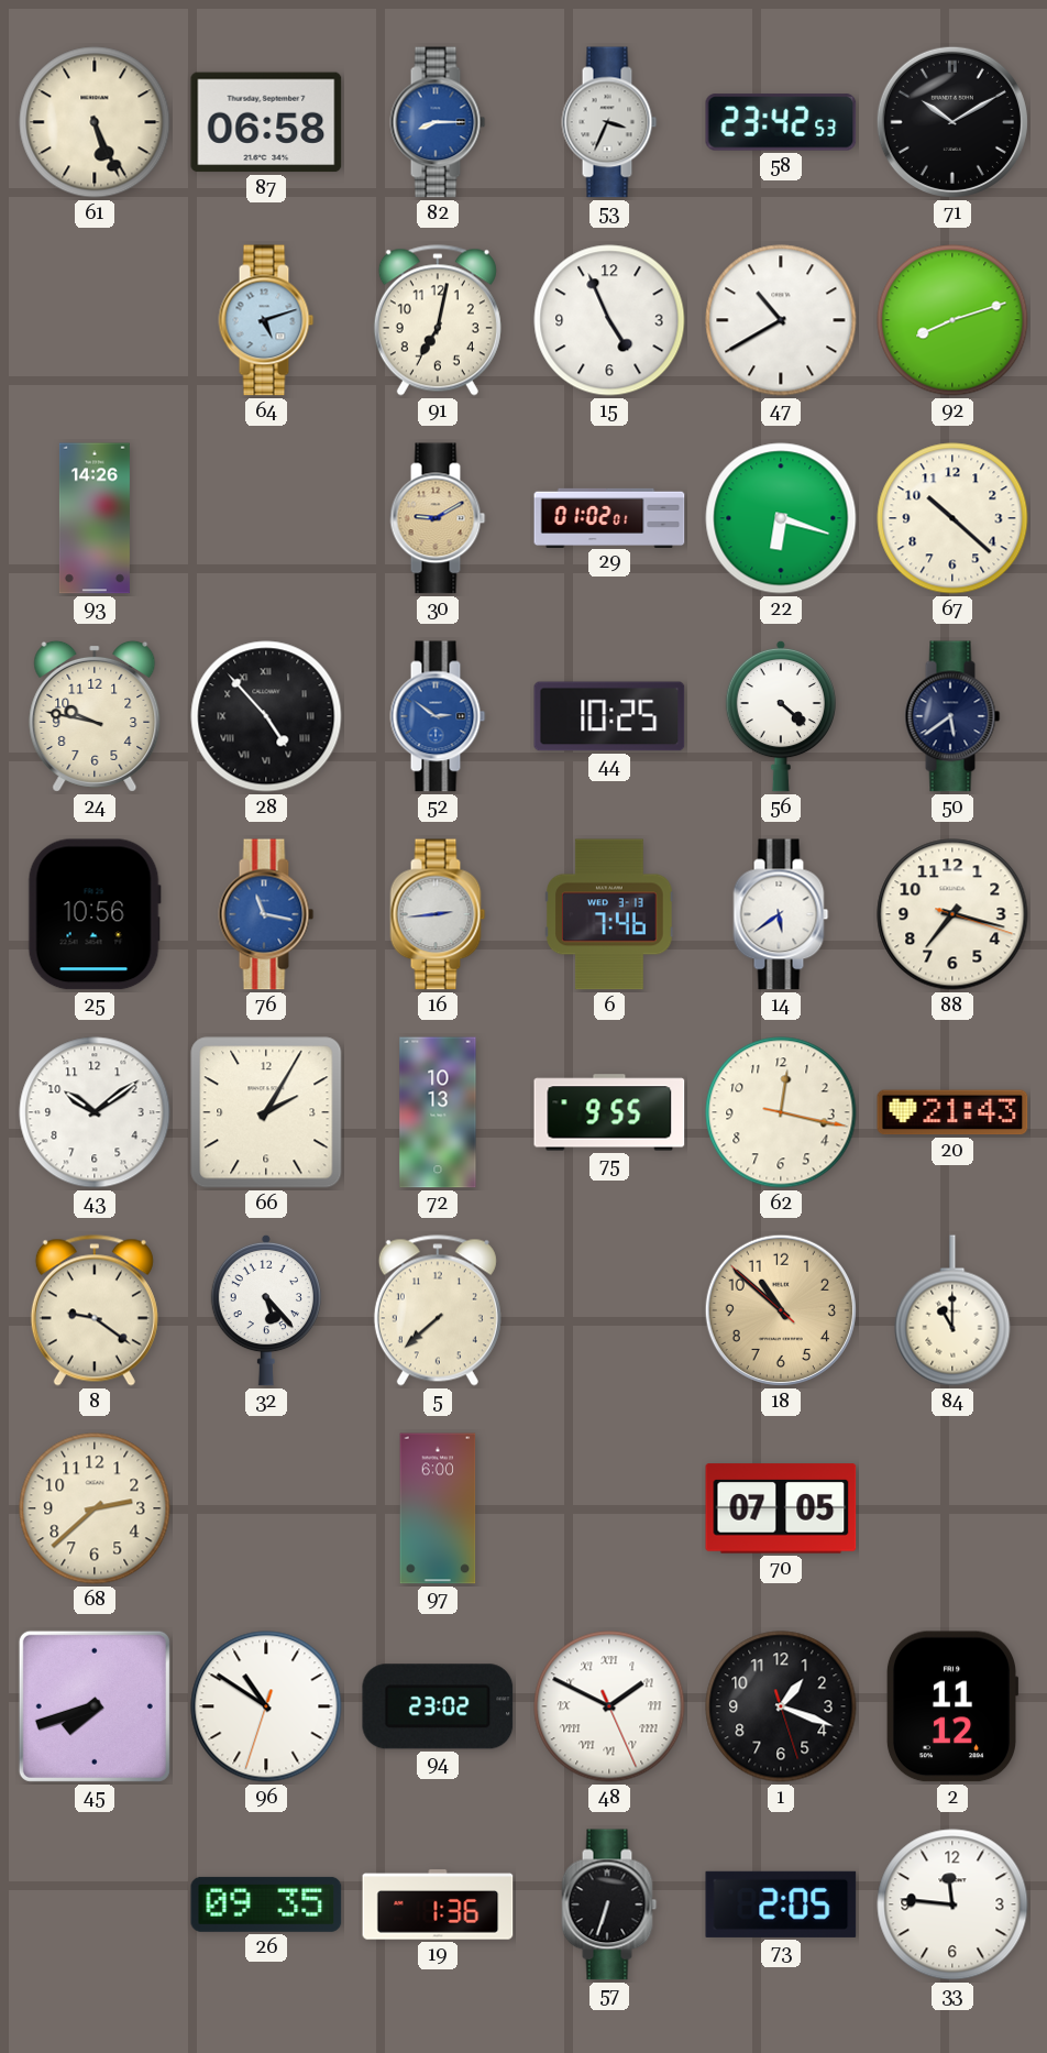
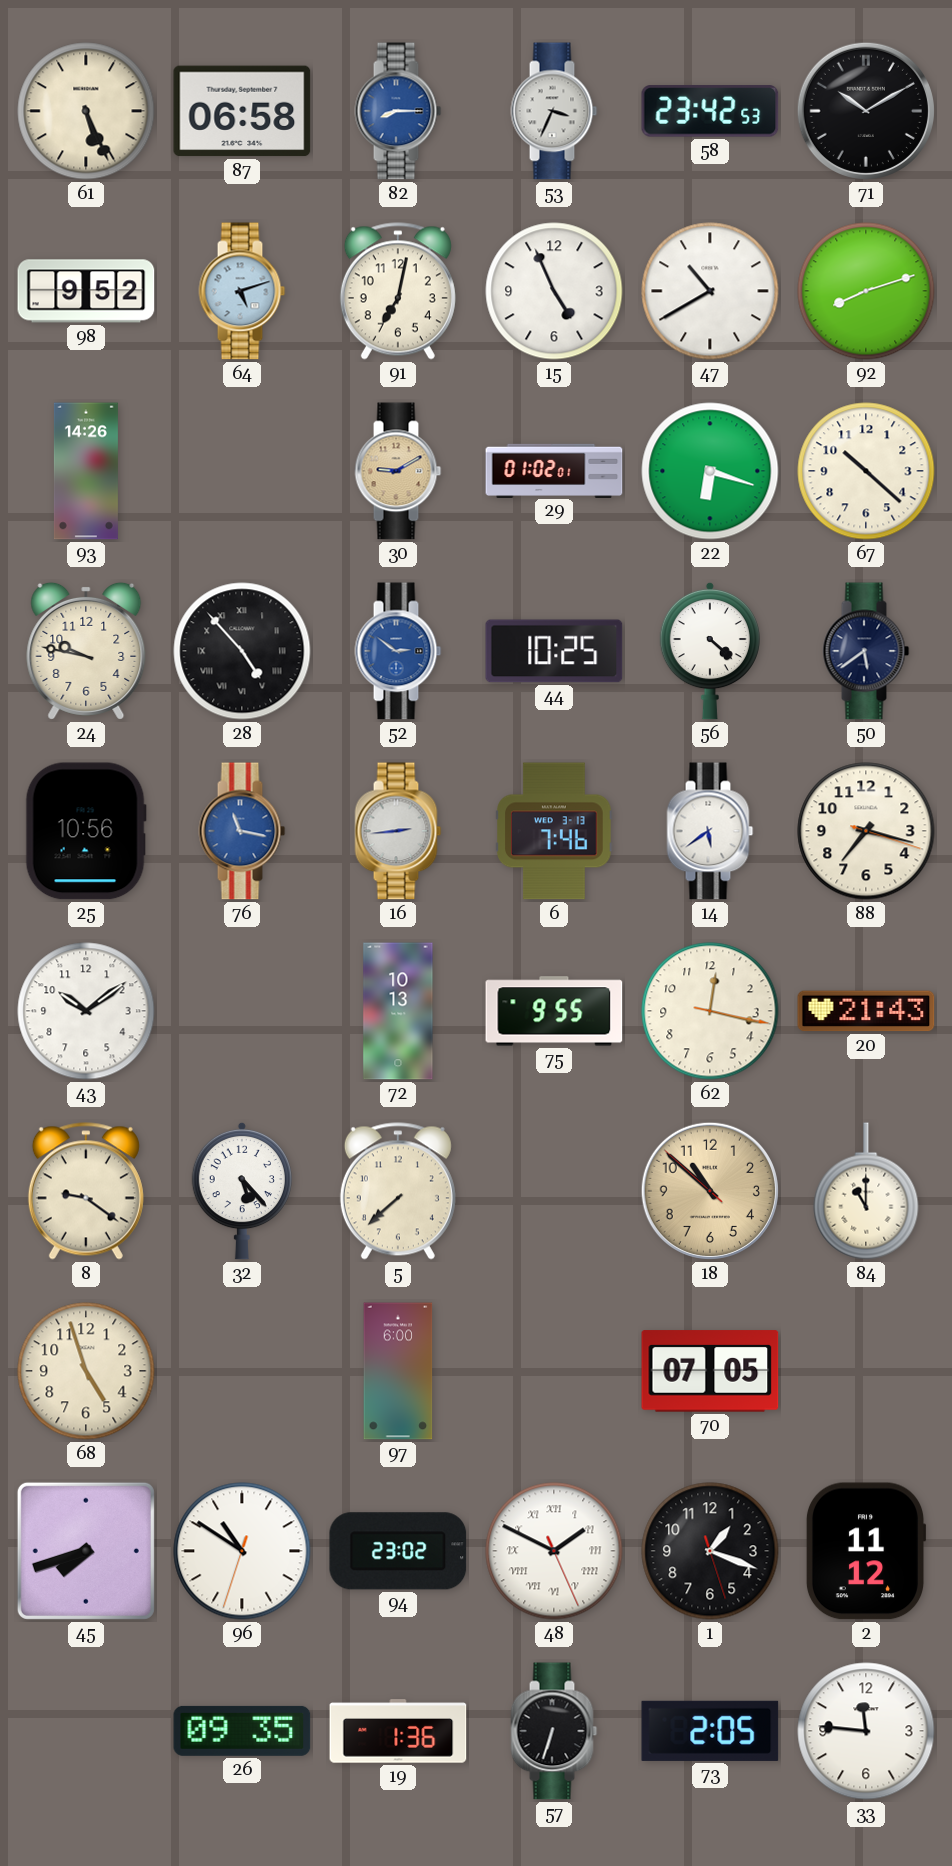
98: none -> 9:52 (86, 291)
66: 2:05 -> none (266, 1112)
68: 2:38 -> 4:57 (86, 1371)
